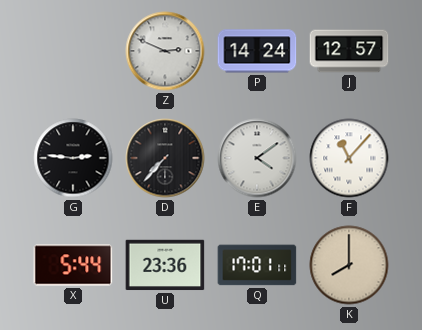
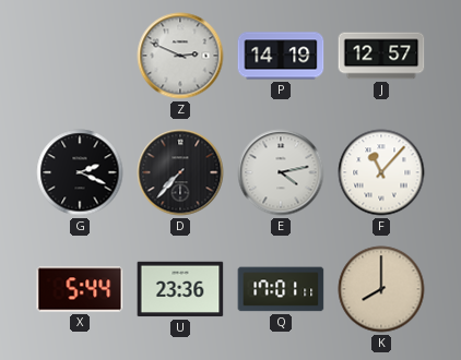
P: 14:24 -> 14:19 (281, 56)
G: 2:46 -> 2:19 (80, 172)
E: 4:09 -> 4:13 (281, 172)
